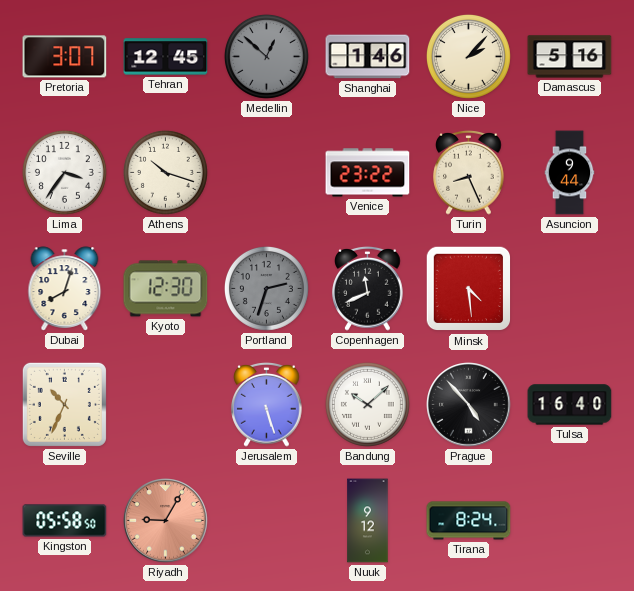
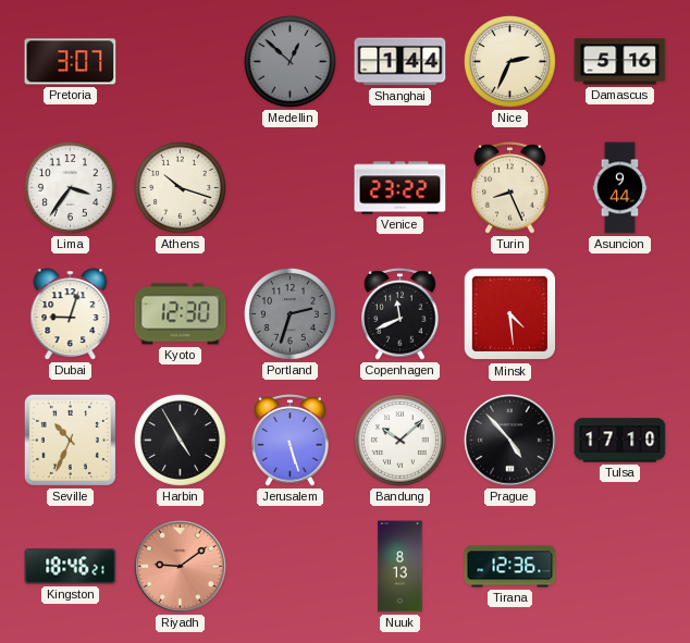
Tehran: 12:45 -> none (166, 57)
Shanghai: 1:46 -> 1:44 (401, 62)
Nice: 2:07 -> 2:34 (509, 61)
Dubai: 8:03 -> 9:03 (71, 314)
Harbin: none -> 4:55 (180, 440)
Tulsa: 16:40 -> 17:10 (620, 441)
Kingston: 05:58 -> 18:46 (71, 567)
Riyadh: 9:05 -> 9:09 (181, 567)
Nuuk: 9:12 -> 8:13 (401, 567)
Tirana: 8:24 -> 12:36 (510, 567)
